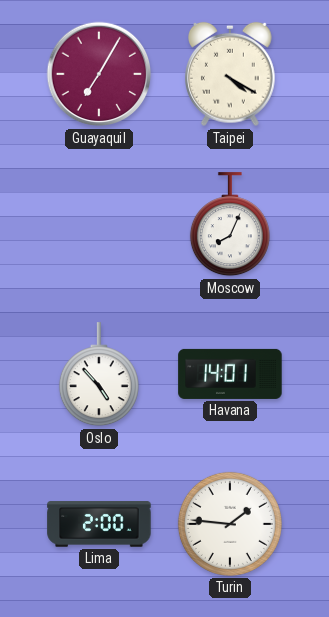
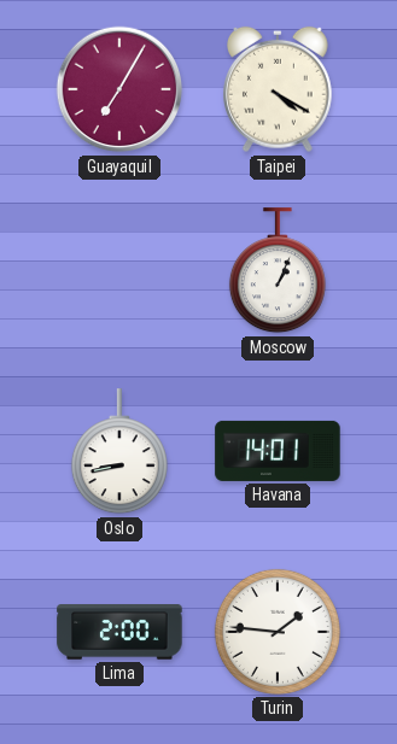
Moscow: 8:04 -> 1:04 (278, 271)
Oslo: 4:53 -> 8:43 (119, 452)
